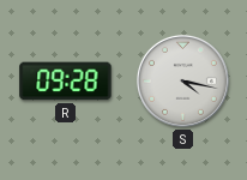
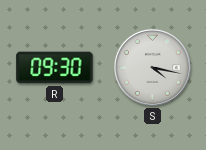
R: 09:28 -> 09:30 (55, 68)
